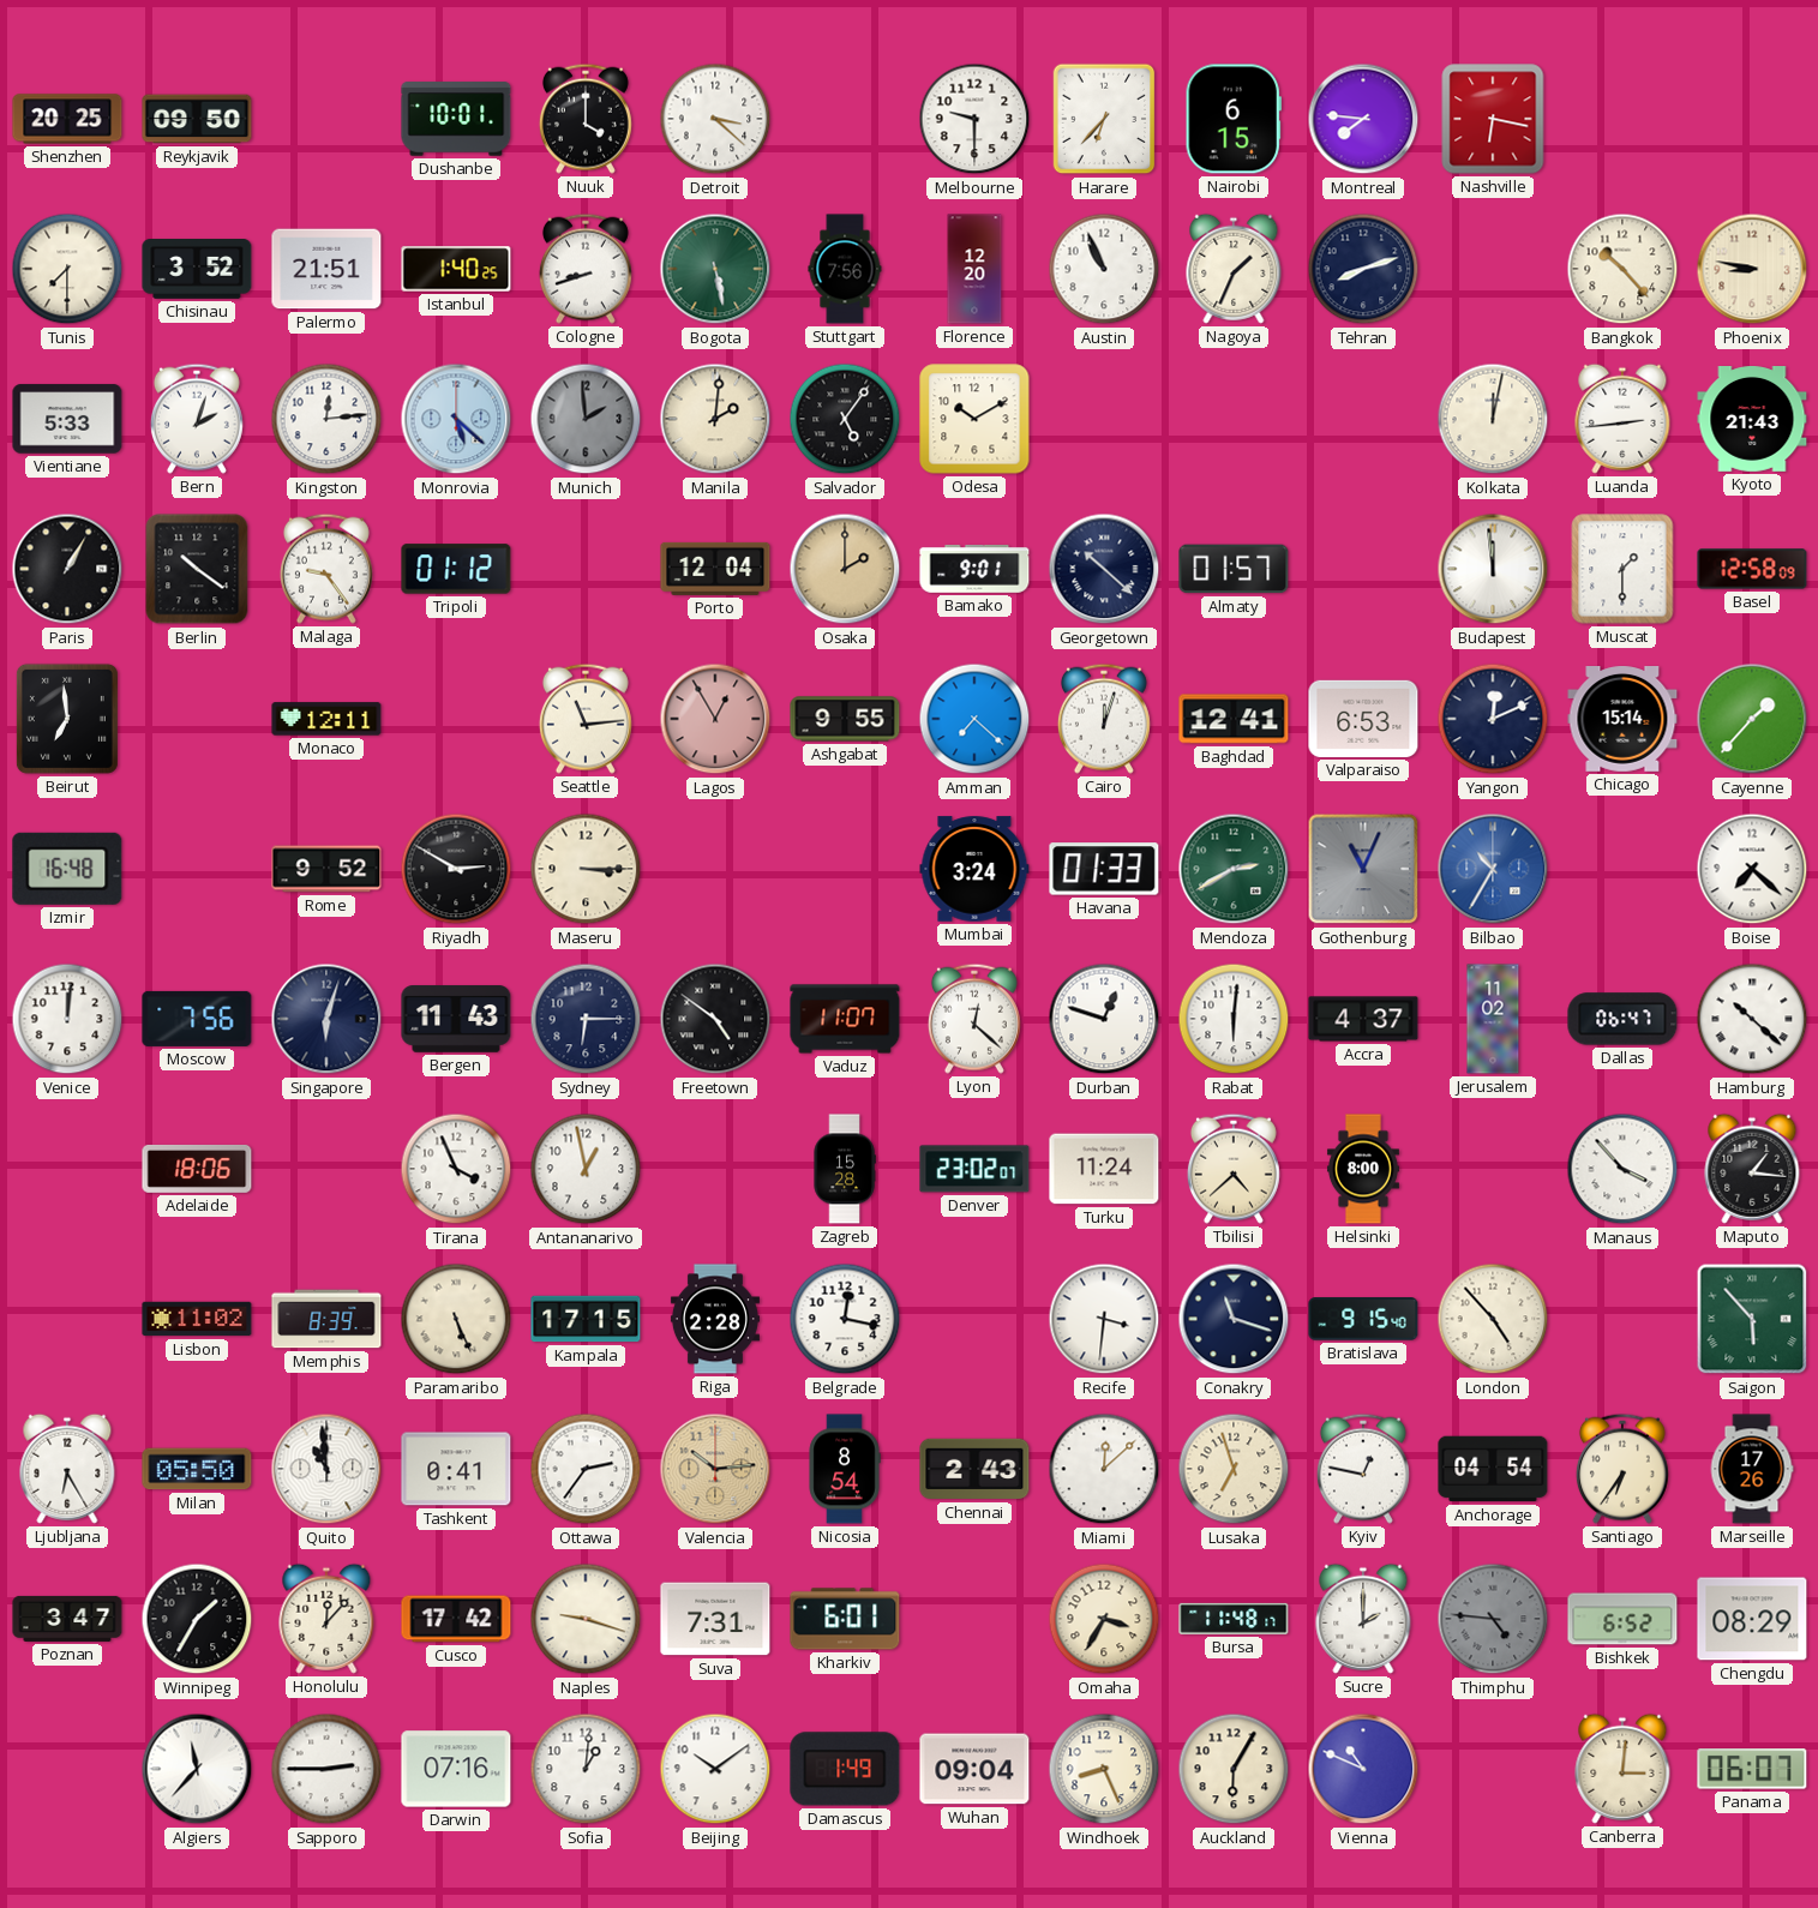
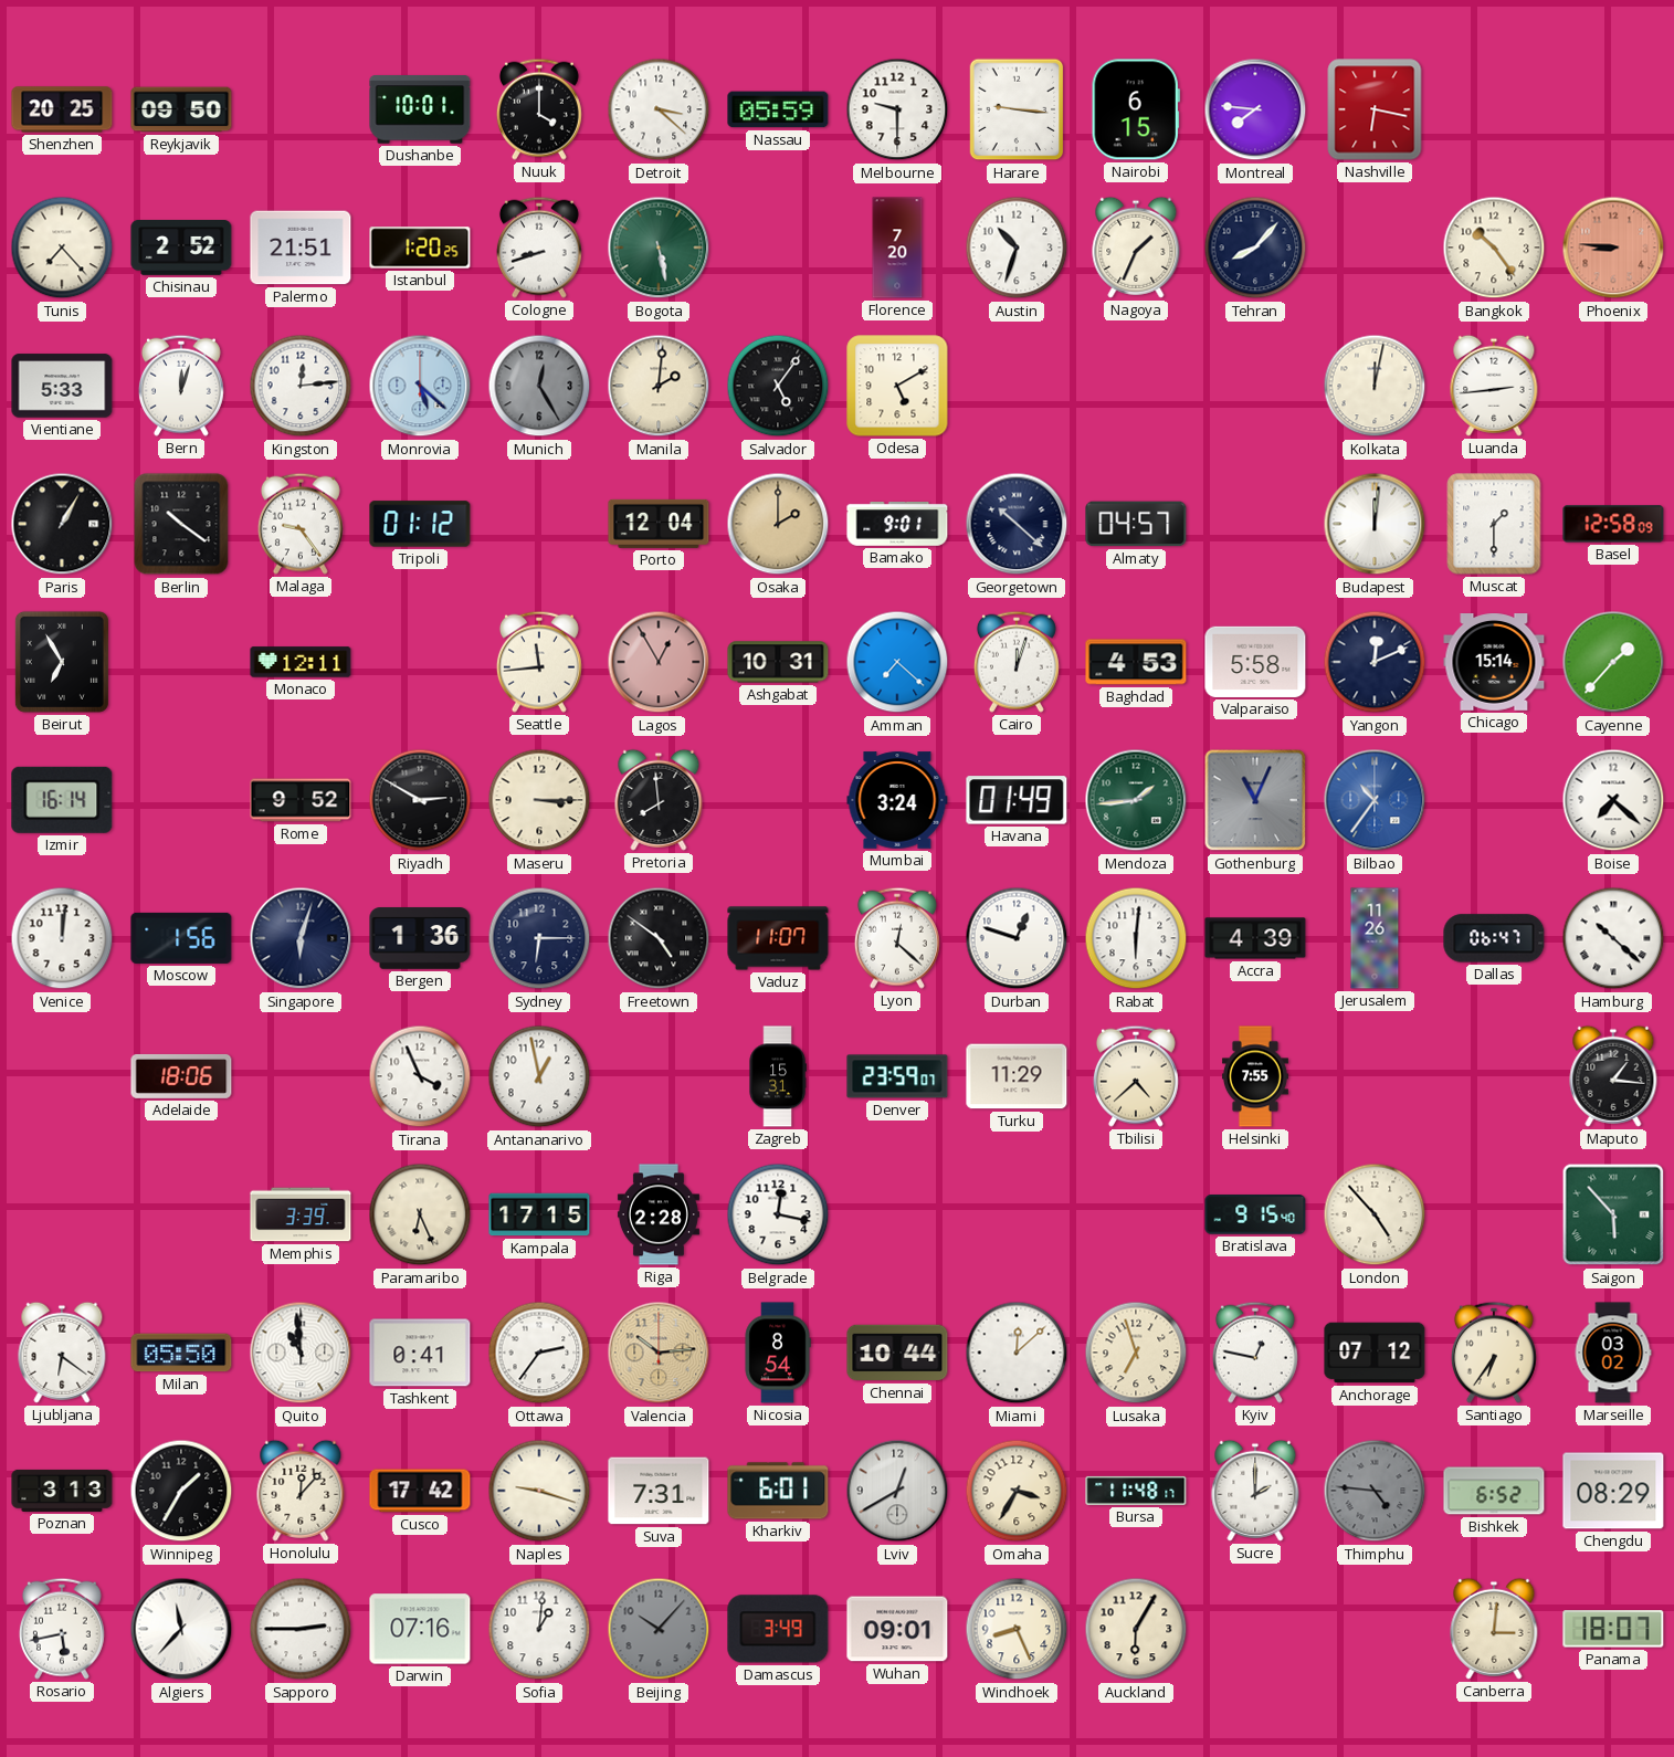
Nassau: none -> 05:59 (778, 109)
Harare: 6:37 -> 9:16 (1017, 109)
Tunis: 7:30 -> 7:23 (62, 248)
Chisinau: 3:52 -> 2:52 (181, 248)
Istanbul: 1:40 -> 1:20 (420, 248)
Stuttgart: 7:56 -> none (845, 269)
Florence: 12:20 -> 7:20 (897, 248)
Austin: 10:56 -> 10:33 (1017, 248)
Tehran: 8:12 -> 8:07 (1255, 248)
Bangkok: 10:23 -> 10:24 (1494, 248)
Phoenix: 8:47 -> 8:46 (1613, 248)
Phoenix dial: cream -> salmon (1613, 248)
Bern: 2:03 -> 12:03 (181, 386)
Munich: 1:59 -> 12:25 (539, 386)
Odesa: 10:10 -> 5:10 (897, 386)
Kyoto: 21:43 -> none (1752, 420)
Almaty: 01:57 -> 04:57 (1136, 524)
Budapest: 11:59 -> 12:01 (1375, 524)
Beirut: 6:59 -> 6:55 (62, 662)
Seattle: 11:14 -> 11:44 (539, 662)
Ashgabat: 9:55 -> 10:31 (778, 662)
Baghdad: 12:41 -> 4:53 (1136, 662)
Valparaiso: 6:53 -> 5:58 (1255, 662)
Izmir: 16:48 -> 16:14 (62, 800)
Pretoria: none -> 7:59 (659, 800)
Havana: 01:33 -> 01:49 (1017, 800)
Mendoza: 2:40 -> 1:44 (1136, 800)
Bilbao: 10:35 -> 10:36 (1375, 800)
Moscow: 7:56 -> 1:56 (181, 938)
Bergen: 11:43 -> 1:36 (420, 938)
Accra: 4:37 -> 4:39 (1255, 938)
Jerusalem: 11:02 -> 11:26 (1375, 938)
Zagreb: 15:28 -> 15:31 (778, 1076)
Denver: 23:02 -> 23:59 (897, 1076)
Turku: 11:24 -> 11:29 (1017, 1076)
Helsinki: 8:00 -> 7:55 (1255, 1076)
Manaus: 3:53 -> none (1622, 1169)
Lisbon: 11:02 -> none (197, 1319)
Memphis: 8:39 -> 3:39 (301, 1214)
Paramaribo: 5:26 -> 6:26 (420, 1214)
Recife: 3:31 -> none (1104, 1319)
Conakry: 11:18 -> none (1234, 1319)
Ljubljana: 6:25 -> 6:21 (62, 1353)
Chennai: 2:43 -> 10:44 (897, 1353)
Anchorage: 04:54 -> 07:12 (1375, 1353)
Marseille: 17:26 -> 03:02 (1613, 1353)
Poznan: 3:47 -> 3:13 (62, 1491)
Lviv: none -> 12:40 (897, 1491)
Rosario: none -> 5:43 (62, 1629)
Beijing: 10:09 -> 10:07 (659, 1629)
Beijing dial: white -> grey (659, 1629)
Damascus: 1:49 -> 3:49 (778, 1629)
Wuhan: 09:04 -> 09:01 (897, 1629)
Vienna: 10:49 -> none (1363, 1769)
Panama: 06:07 -> 18:07 (1613, 1629)
